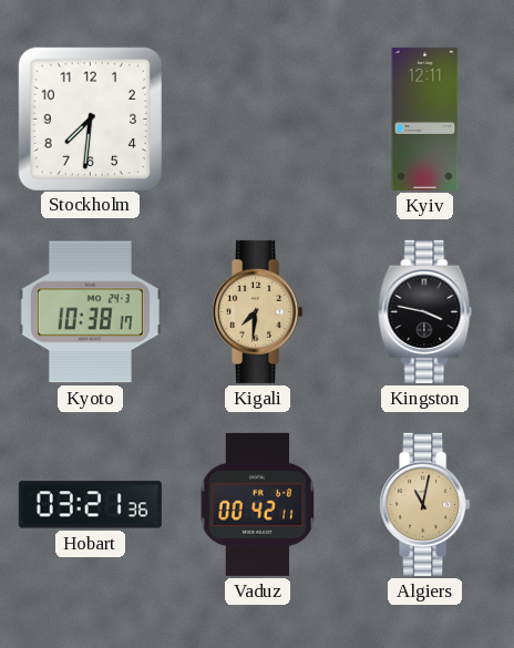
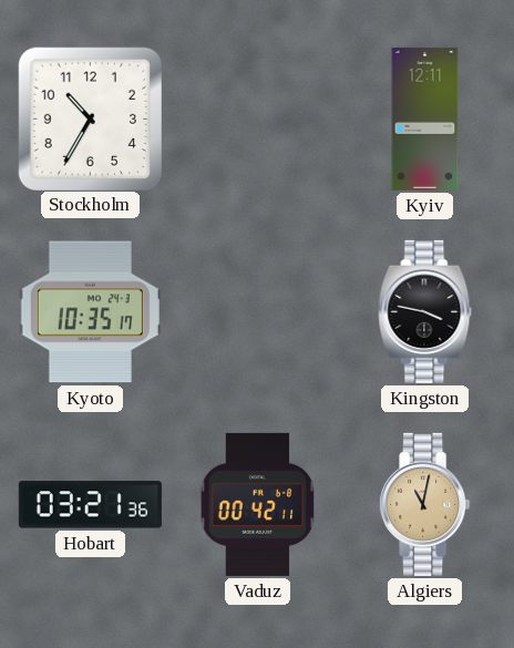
Stockholm: 7:31 -> 10:35 (90, 119)
Kyoto: 10:38 -> 10:35 (90, 312)
Kigali: 7:31 -> none (258, 311)
